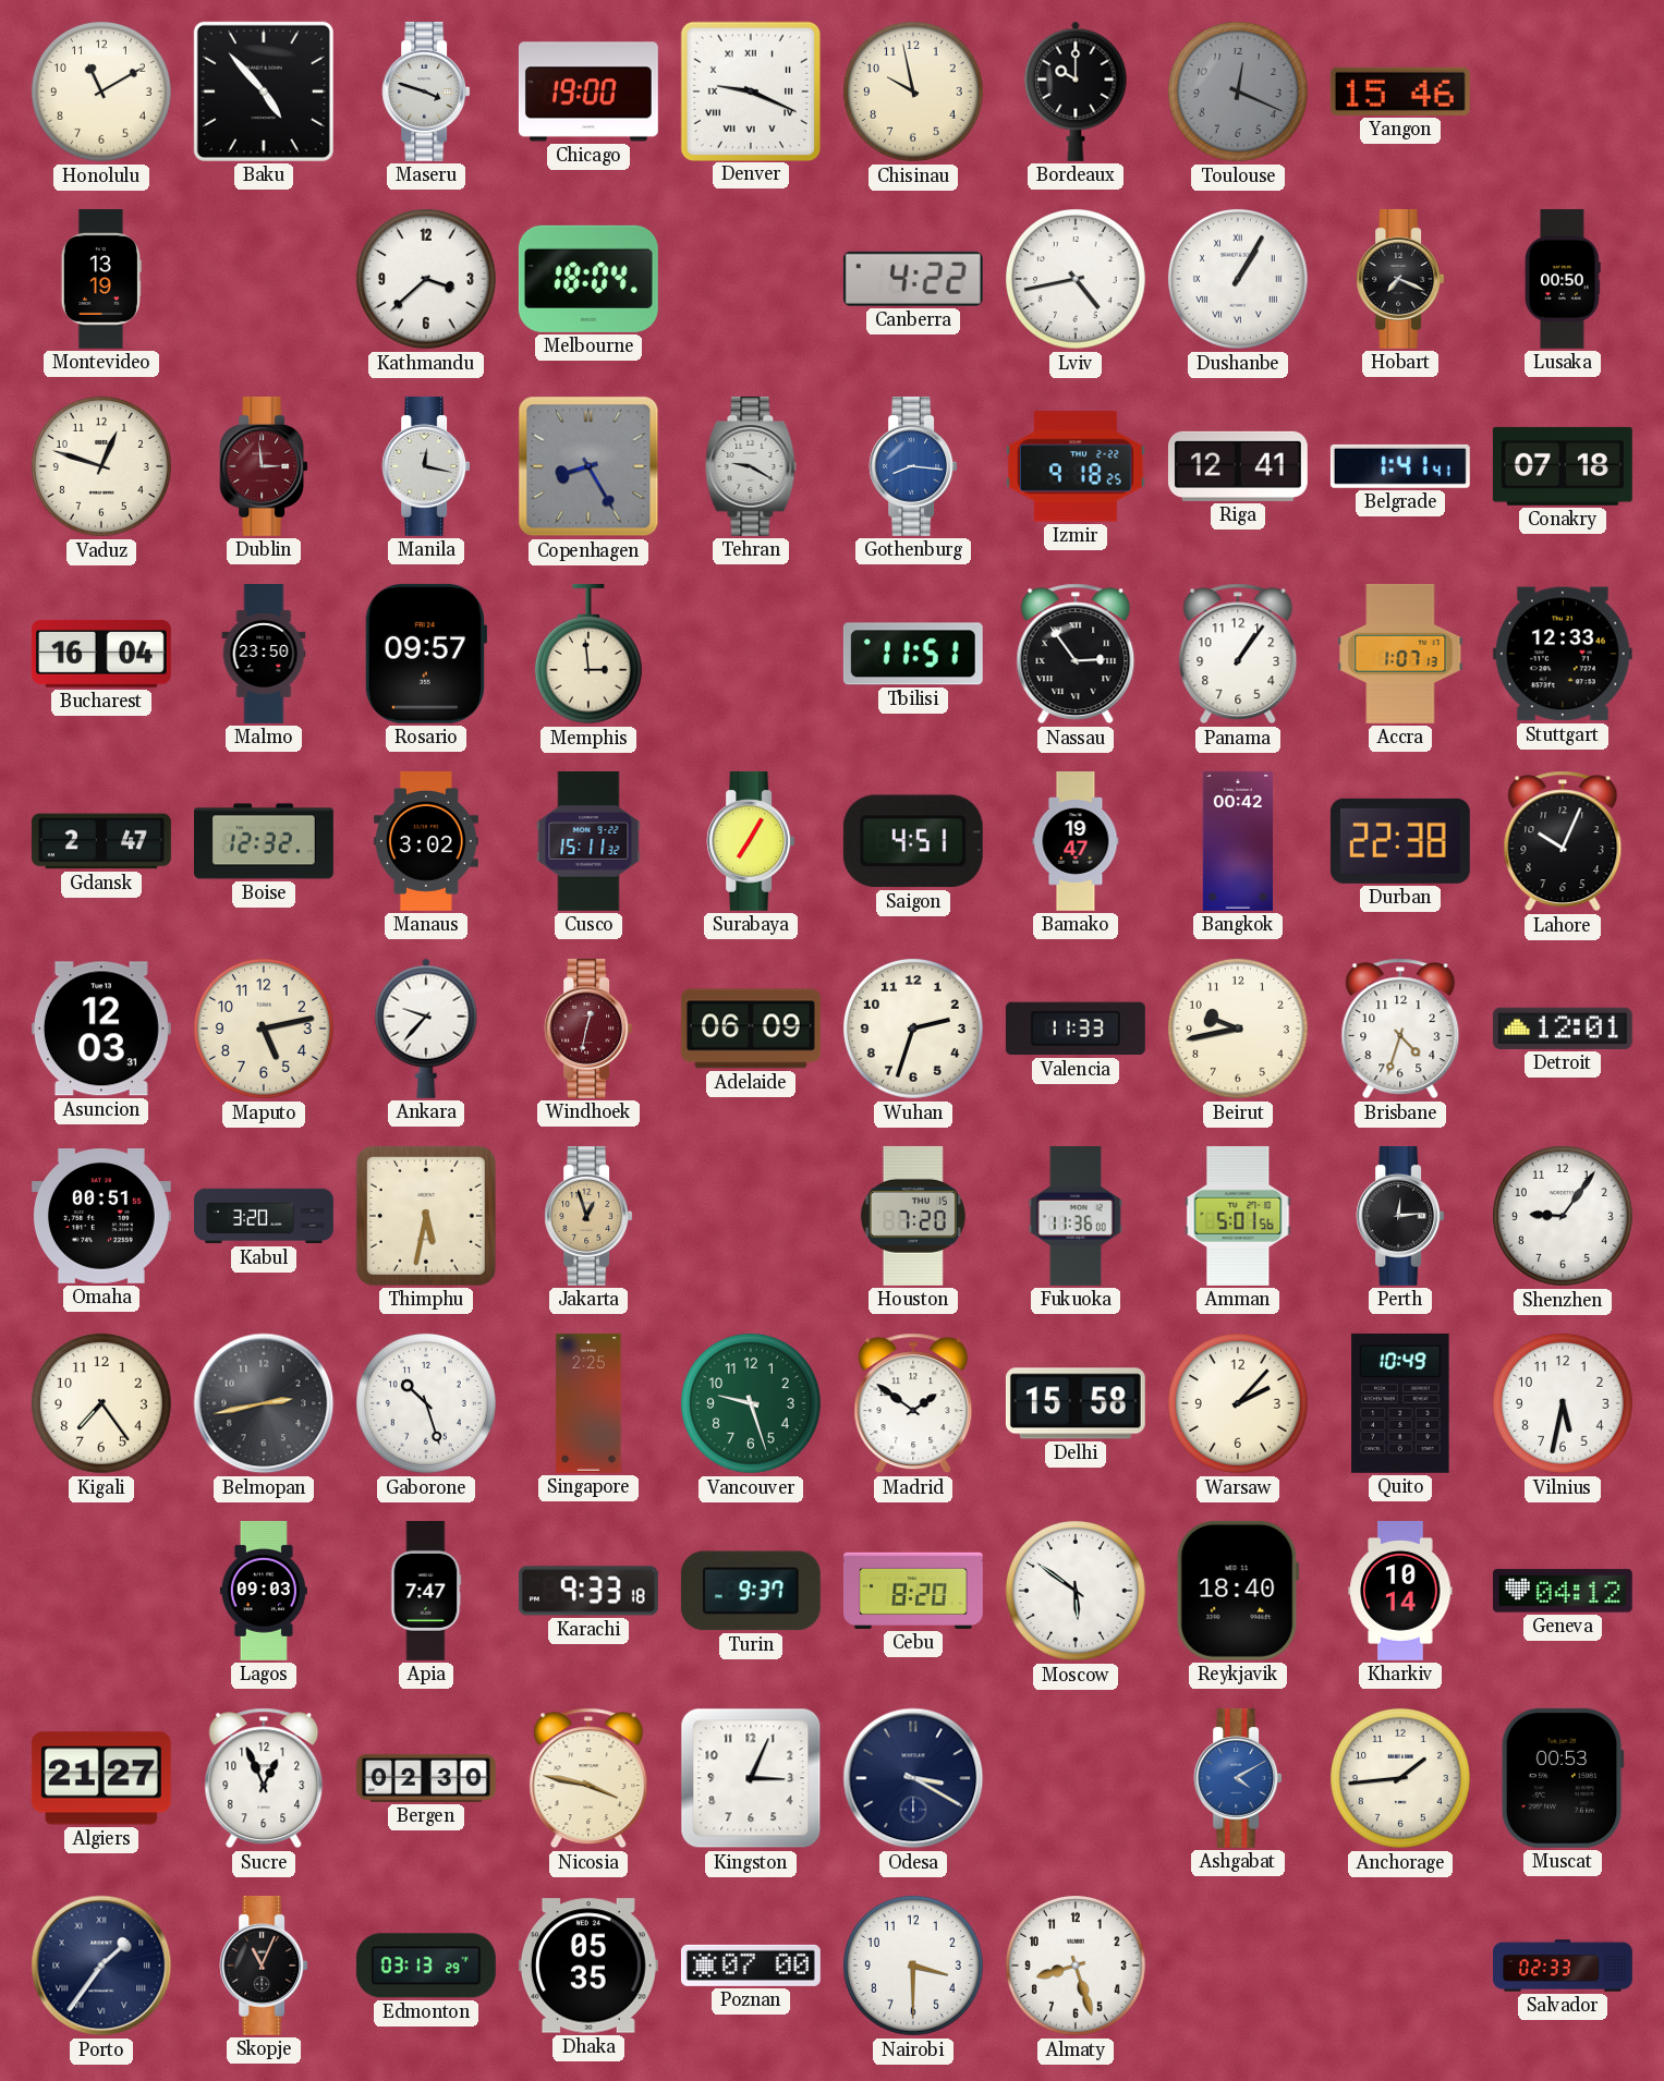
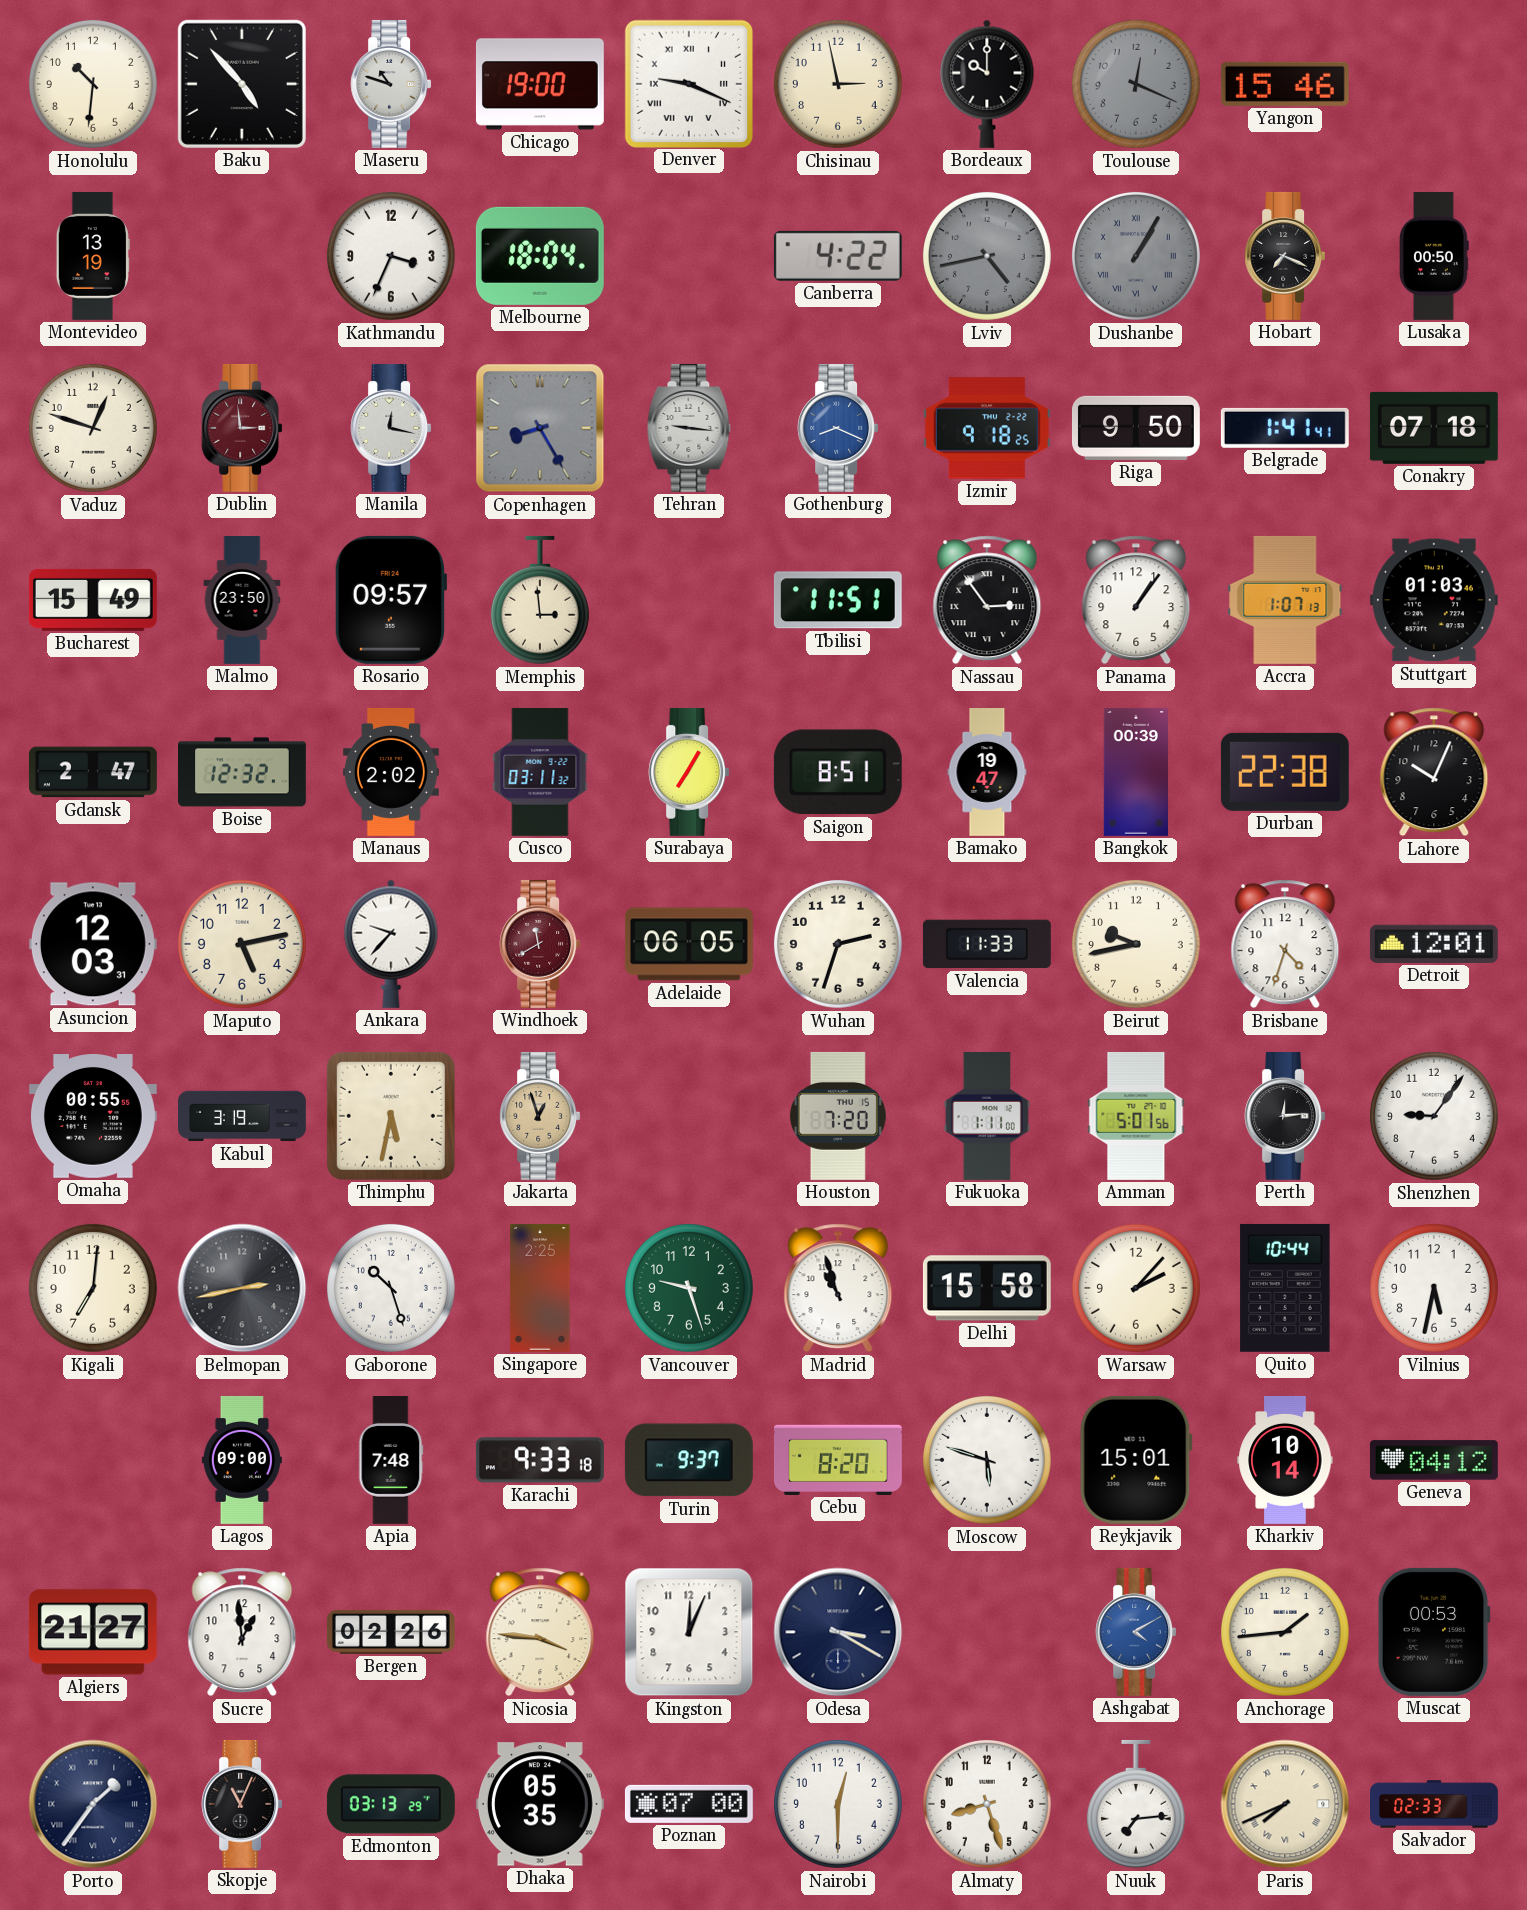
Honolulu: 11:10 -> 10:31 (93, 84)
Maseru: 3:48 -> 10:48 (391, 84)
Chisinau: 9:58 -> 2:58 (838, 84)
Kathmandu: 3:38 -> 3:34 (391, 256)
Lviv dial: white -> grey (987, 256)
Dushanbe dial: white -> grey (1136, 256)
Tehran: 9:20 -> 9:16 (689, 428)
Gothenburg: 8:16 -> 8:19 (838, 428)
Riga: 12:41 -> 9:50 (1136, 428)
Bucharest: 16:04 -> 15:49 (93, 600)
Stuttgart: 12:33 -> 01:03 (1434, 600)
Manaus: 3:02 -> 2:02 (391, 772)
Cusco: 15:11 -> 03:11 (540, 772)
Saigon: 4:51 -> 8:51 (838, 772)
Bangkok: 00:42 -> 00:39 (1136, 772)
Windhoek: 12:32 -> 11:40 (540, 944)
Adelaide: 06:09 -> 06:05 (689, 944)
Omaha: 00:51 -> 00:55 (93, 1117)
Kabul: 3:20 -> 3:19 (243, 1116)
Fukuoka: 11:36 -> 1:11 (987, 1116)
Kigali: 7:24 -> 7:01 (93, 1288)
Madrid: 1:51 -> 10:57 (838, 1288)
Quito: 10:49 -> 10:44 (1285, 1288)
Lagos: 09:03 -> 09:00 (242, 1460)
Apia: 7:47 -> 7:48 (391, 1461)
Moscow: 5:51 -> 5:48 (987, 1460)
Reykjavik: 18:40 -> 15:01 (1136, 1460)
Sucre: 12:56 -> 12:59 (242, 1632)
Bergen: 02:30 -> 02:26 (391, 1632)
Nicosia: 3:47 -> 3:46 (540, 1632)
Kingston: 3:04 -> 12:04 (689, 1632)
Nairobi: 3:30 -> 12:30 (838, 1804)
Nuuk: none -> 7:14 (1136, 1804)
Paris: none -> 7:41 (1285, 1804)
